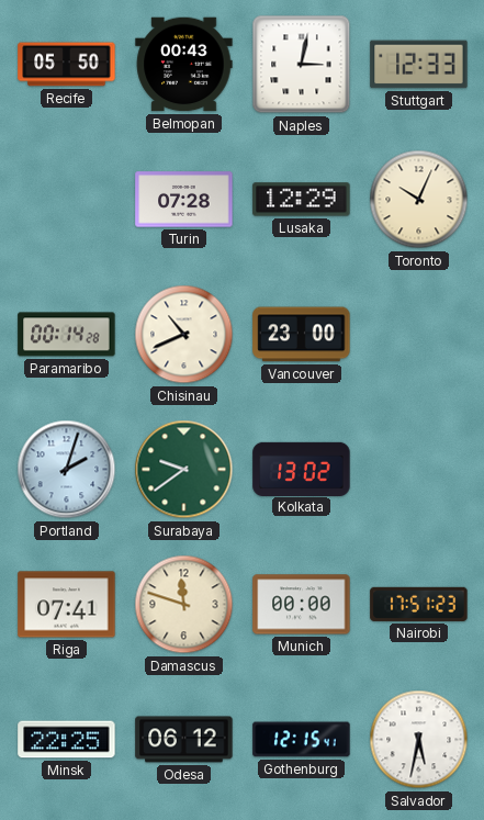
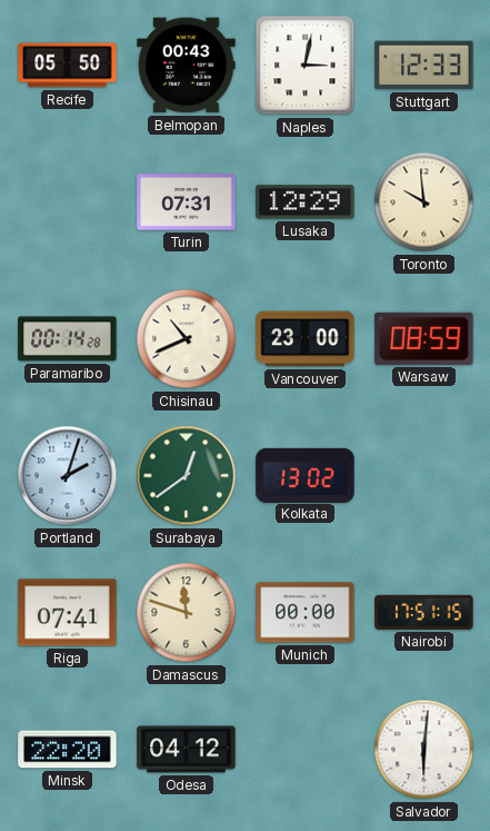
Turin: 07:28 -> 07:31 (187, 202)
Toronto: 10:04 -> 9:59 (424, 202)
Warsaw: none -> 08:59 (424, 338)
Surabaya: 9:39 -> 12:39 (187, 476)
Nairobi: 17:51:23 -> 17:51:15 (424, 612)
Minsk: 22:25 -> 22:20 (68, 750)
Odesa: 06:12 -> 04:12 (187, 750)
Gothenburg: 12:15 -> none (302, 740)
Salvador: 5:32 -> 6:01 (424, 750)
